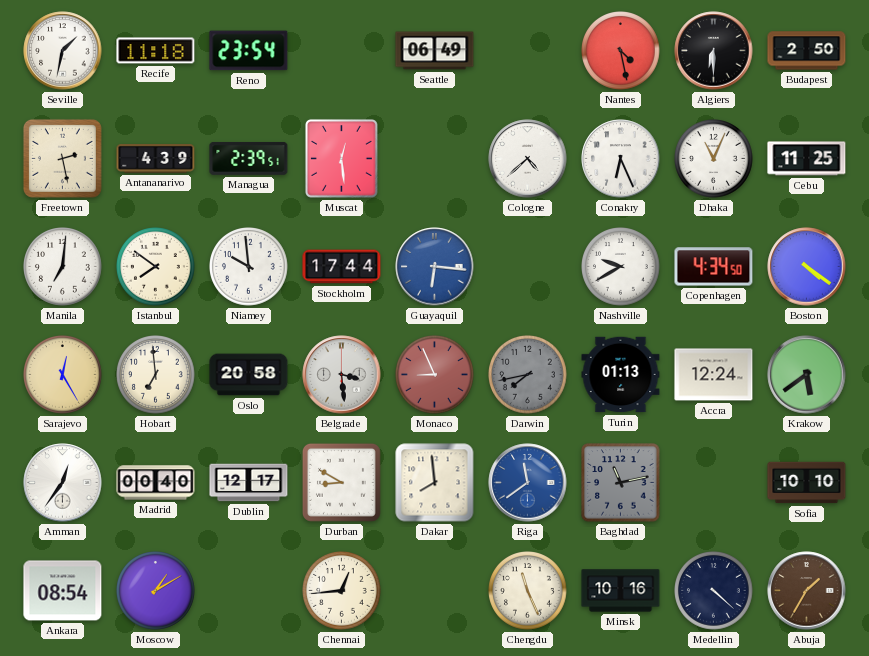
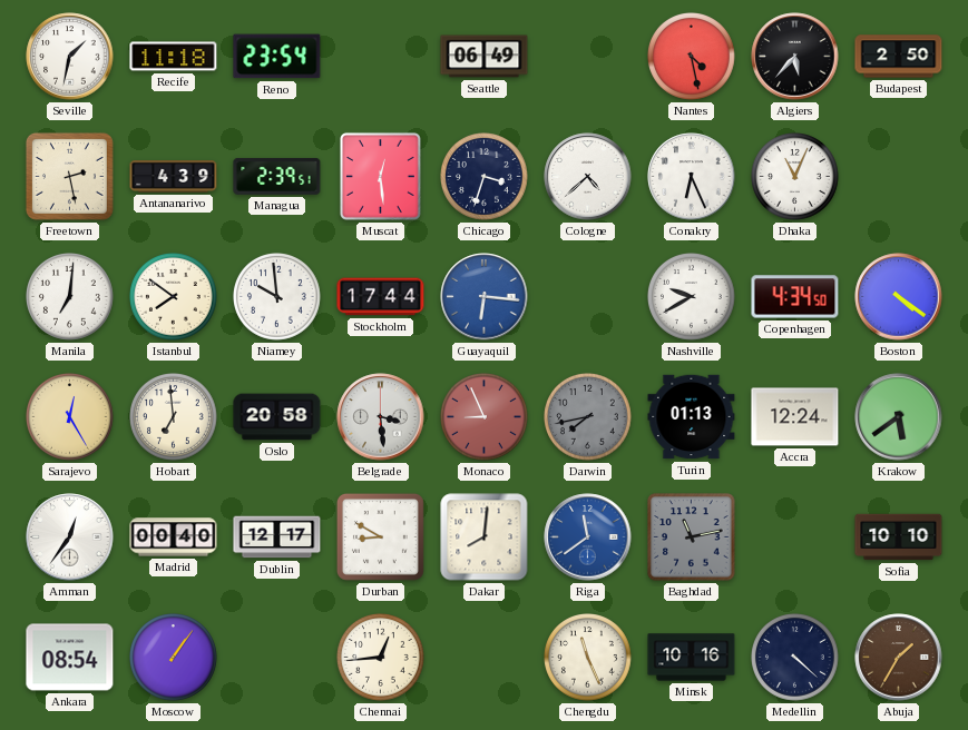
Algiers: 6:30 -> 5:37 (795, 57)
Chicago: none -> 3:33 (485, 177)
Cebu: 11:25 -> none (807, 159)
Dakar: 7:59 -> 8:01 (485, 537)
Moscow: 1:10 -> 1:06 (174, 658)
